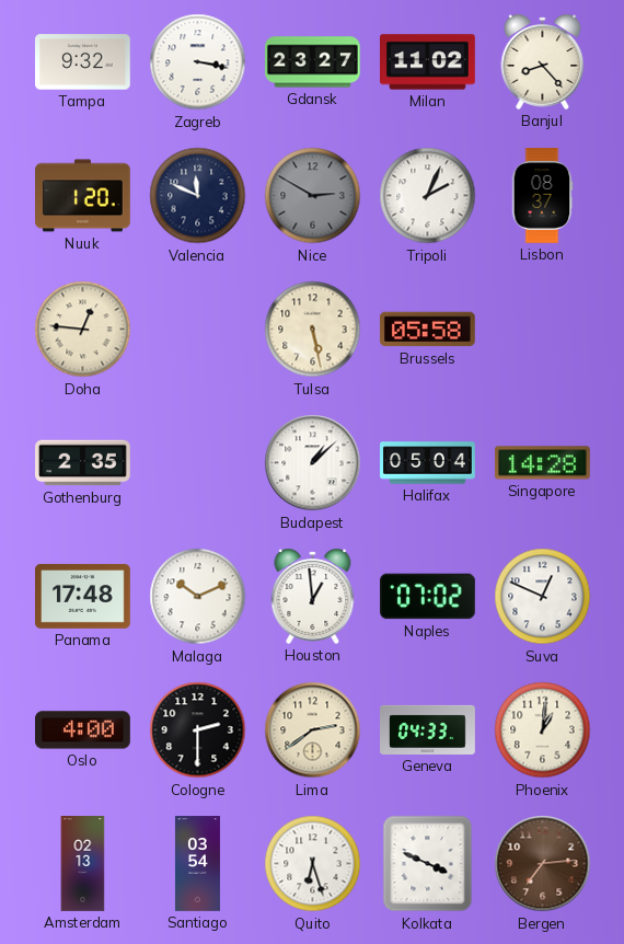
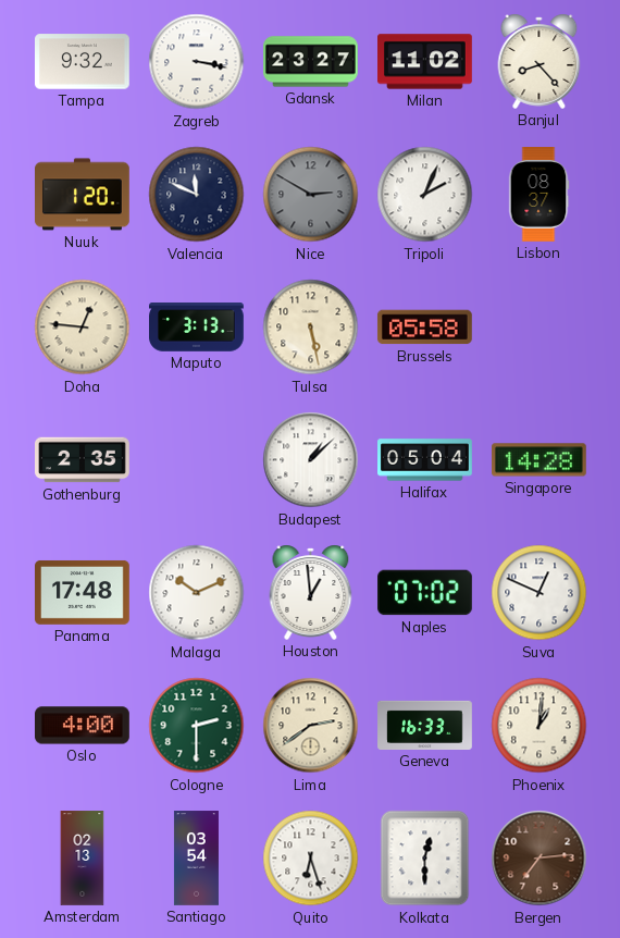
Maputo: none -> 3:13 (197, 328)
Cologne dial: black -> green (197, 726)
Geneva: 04:33 -> 16:33 (425, 725)
Kolkata: 3:49 -> 12:30 (425, 859)
